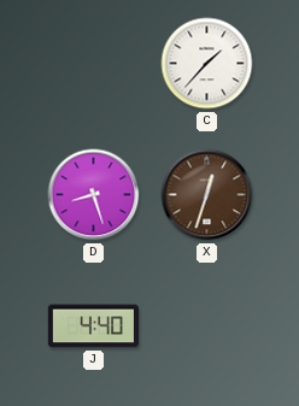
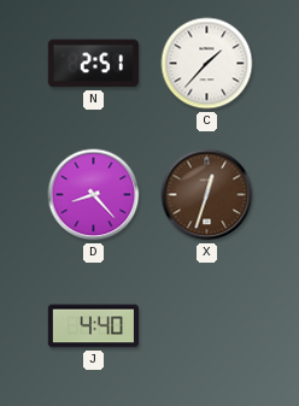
N: none -> 2:51 (93, 64)
D: 8:27 -> 8:23 (94, 195)
